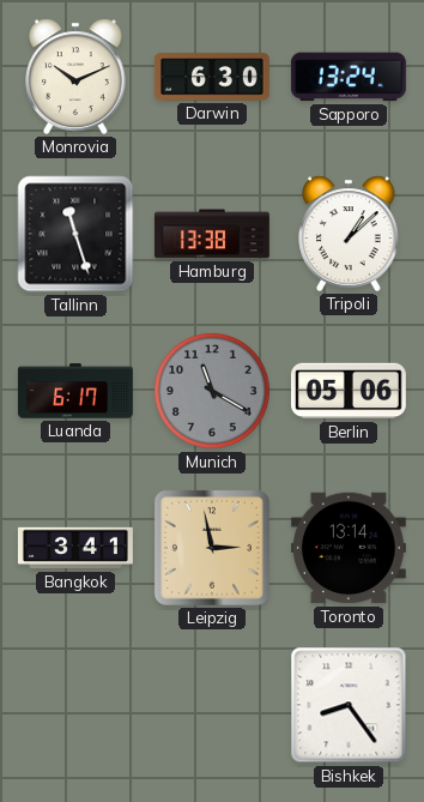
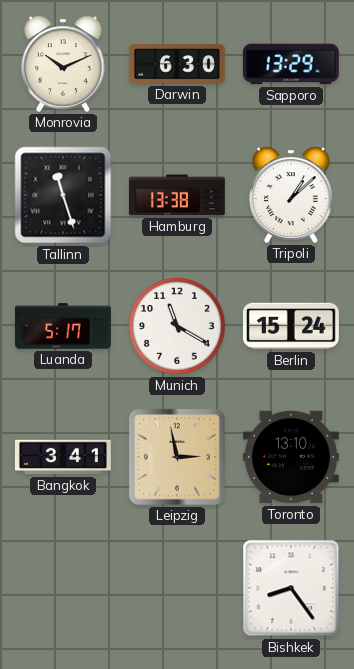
Sapporo: 13:24 -> 13:29 (291, 64)
Luanda: 6:17 -> 5:17 (63, 326)
Munich dial: grey -> white (177, 326)
Berlin: 05:06 -> 15:24 (291, 326)
Toronto: 13:14 -> 13:10 (291, 457)
